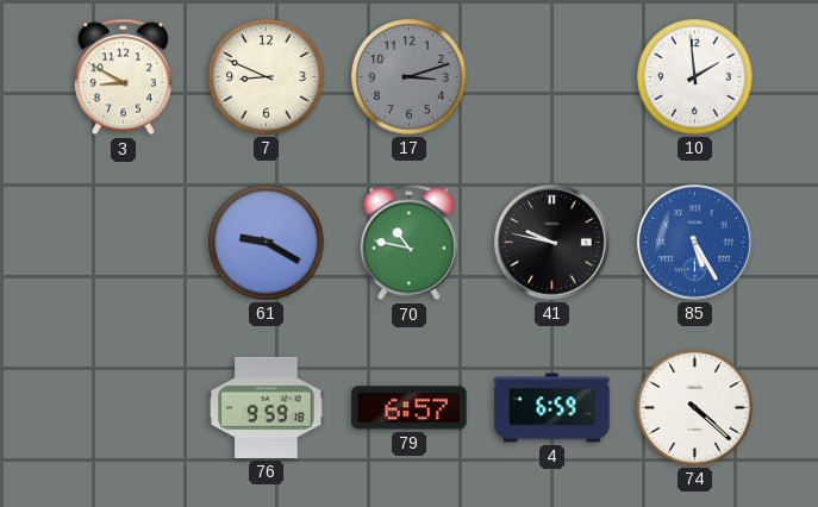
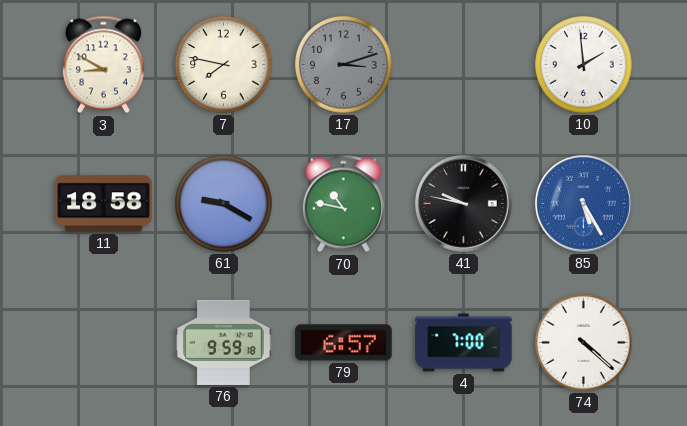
7: 8:49 -> 7:47 (224, 65)
11: none -> 18:58 (104, 204)
4: 6:59 -> 7:00 (464, 343)
